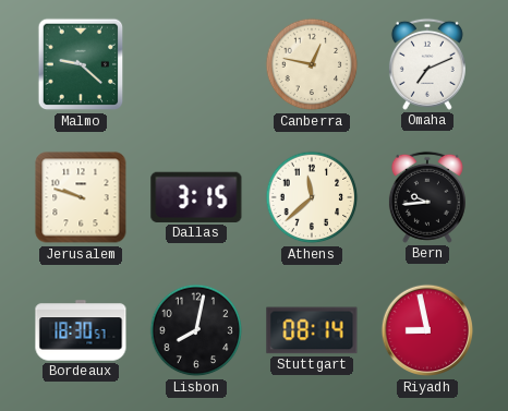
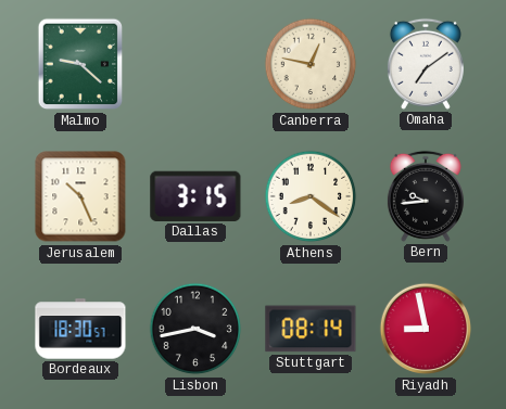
Omaha: 7:11 -> 7:09 (426, 64)
Jerusalem: 9:48 -> 10:26 (80, 196)
Athens: 11:38 -> 8:21 (311, 196)
Lisbon: 8:02 -> 3:43 (195, 329)
